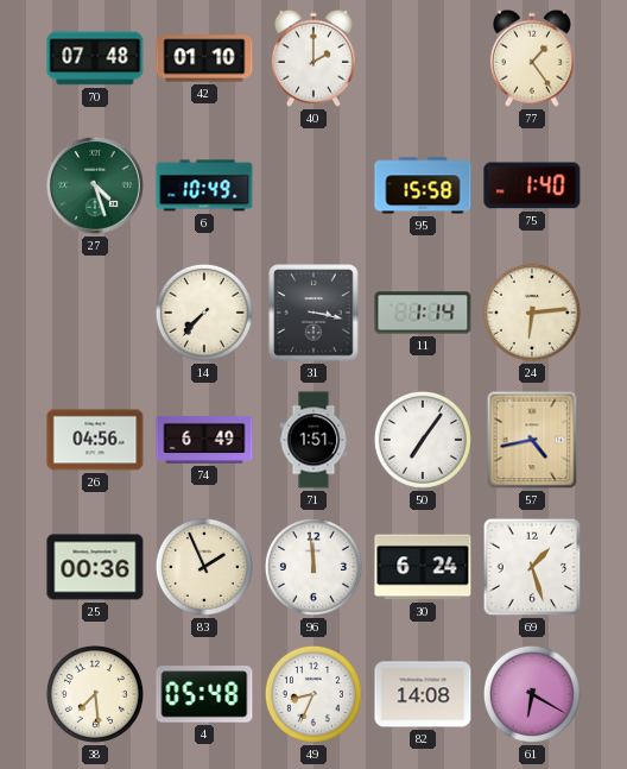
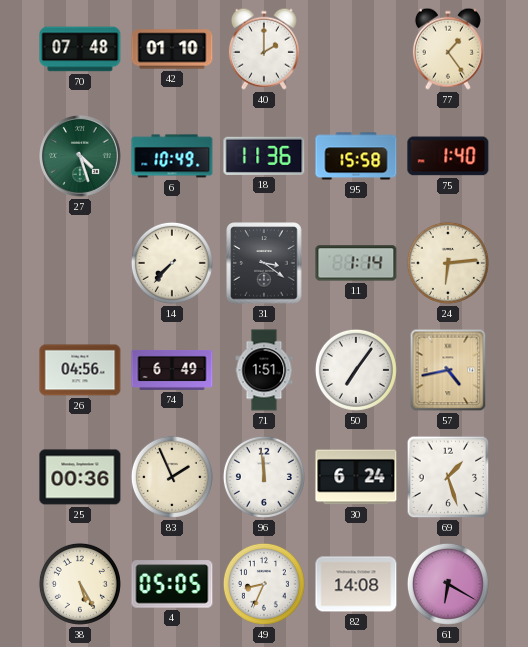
18: none -> 11:36 (264, 156)
31: 3:17 -> 3:21 (264, 263)
38: 7:29 -> 5:25 (80, 584)
4: 05:48 -> 05:05 (172, 584)
